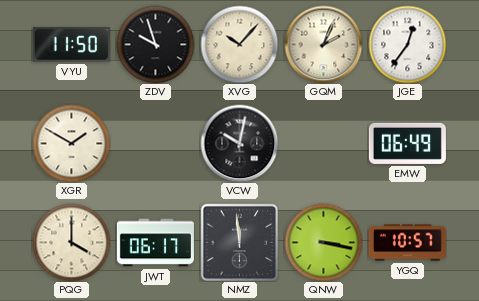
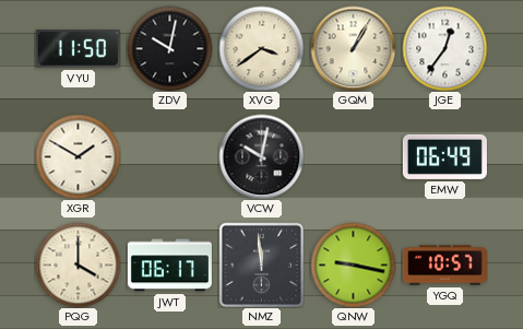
ZDV: 9:57 -> 10:02 (169, 48)
XVG: 10:07 -> 3:39 (261, 48)
GQM: 2:04 -> 1:05 (353, 48)
QNW: 3:17 -> 9:17 (353, 265)
